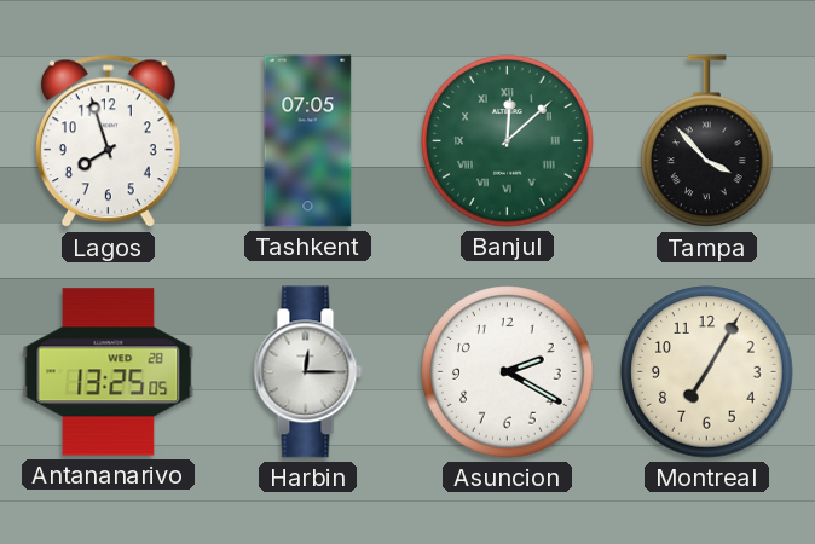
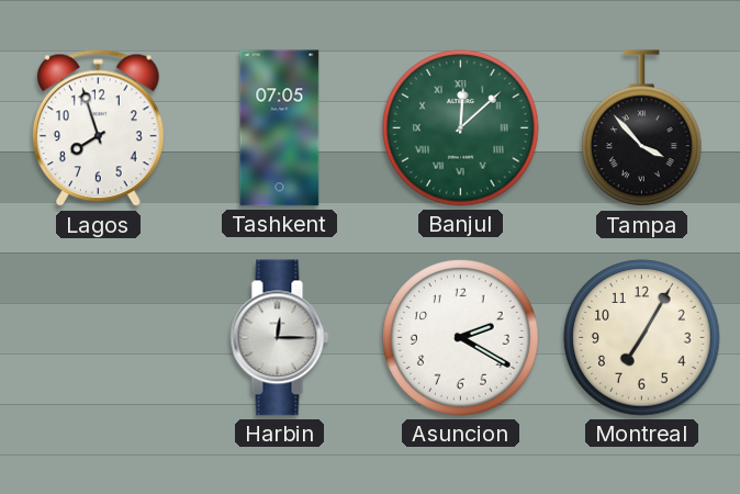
Antananarivo: 13:25 -> none (109, 372)
